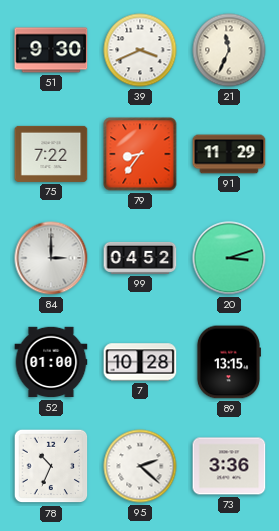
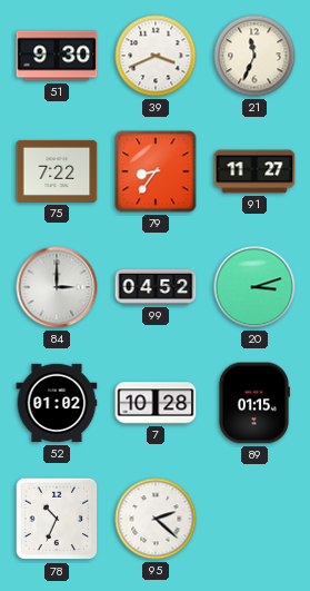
91: 11:29 -> 11:27 (254, 171)
52: 01:00 -> 01:02 (57, 403)
89: 13:15 -> 01:15 (253, 403)
73: 3:36 -> none (229, 466)
